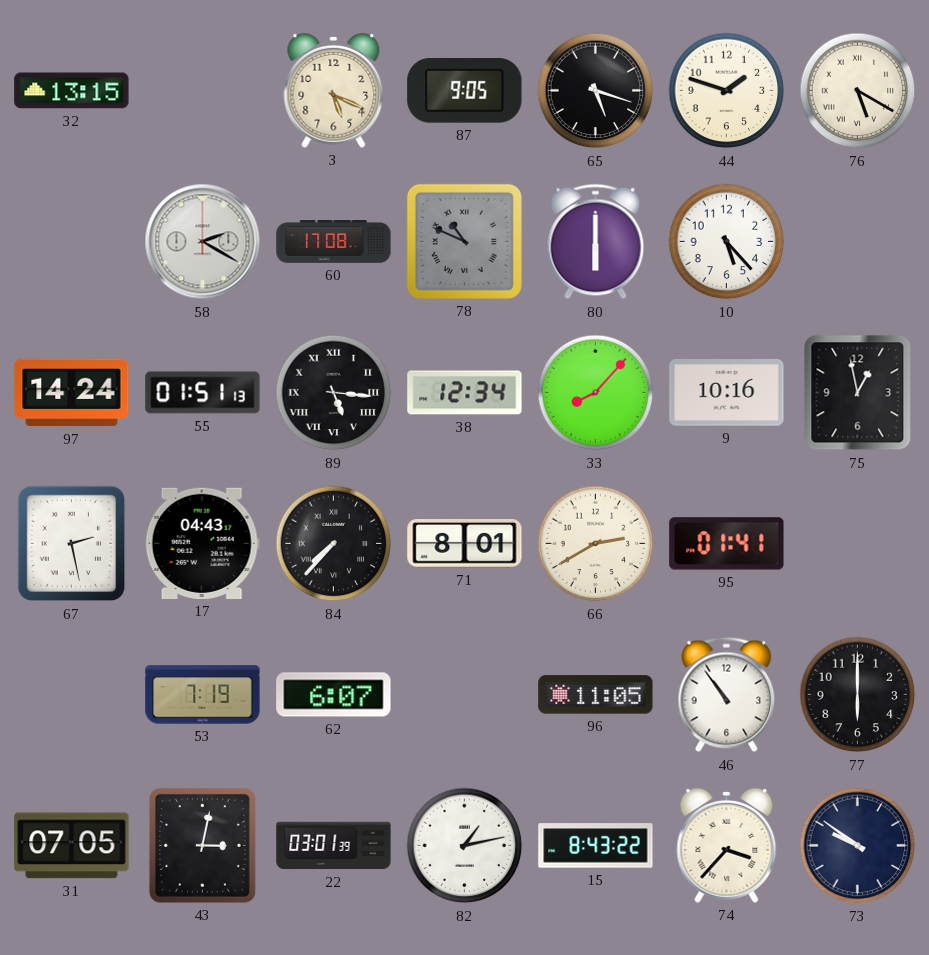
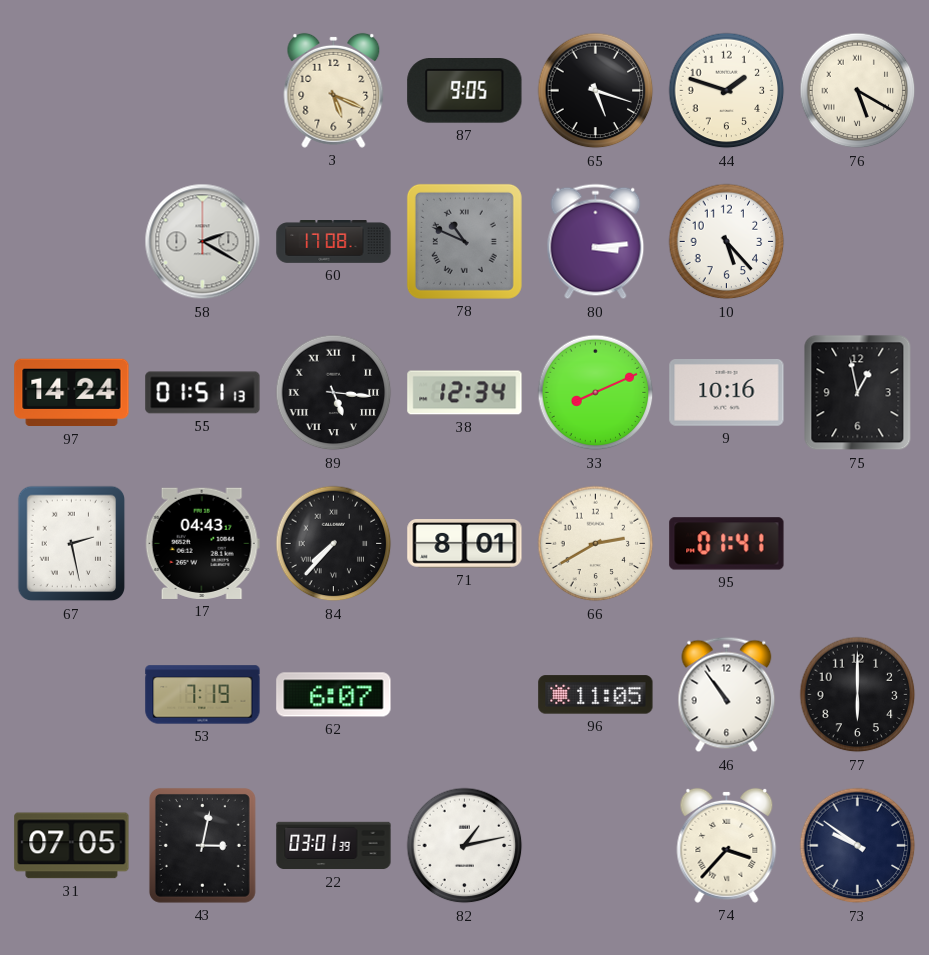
32: 13:15 -> none (72, 91)
80: 6:00 -> 3:14 (596, 242)
33: 8:07 -> 8:11 (596, 393)
15: 8:43 -> none (596, 846)
